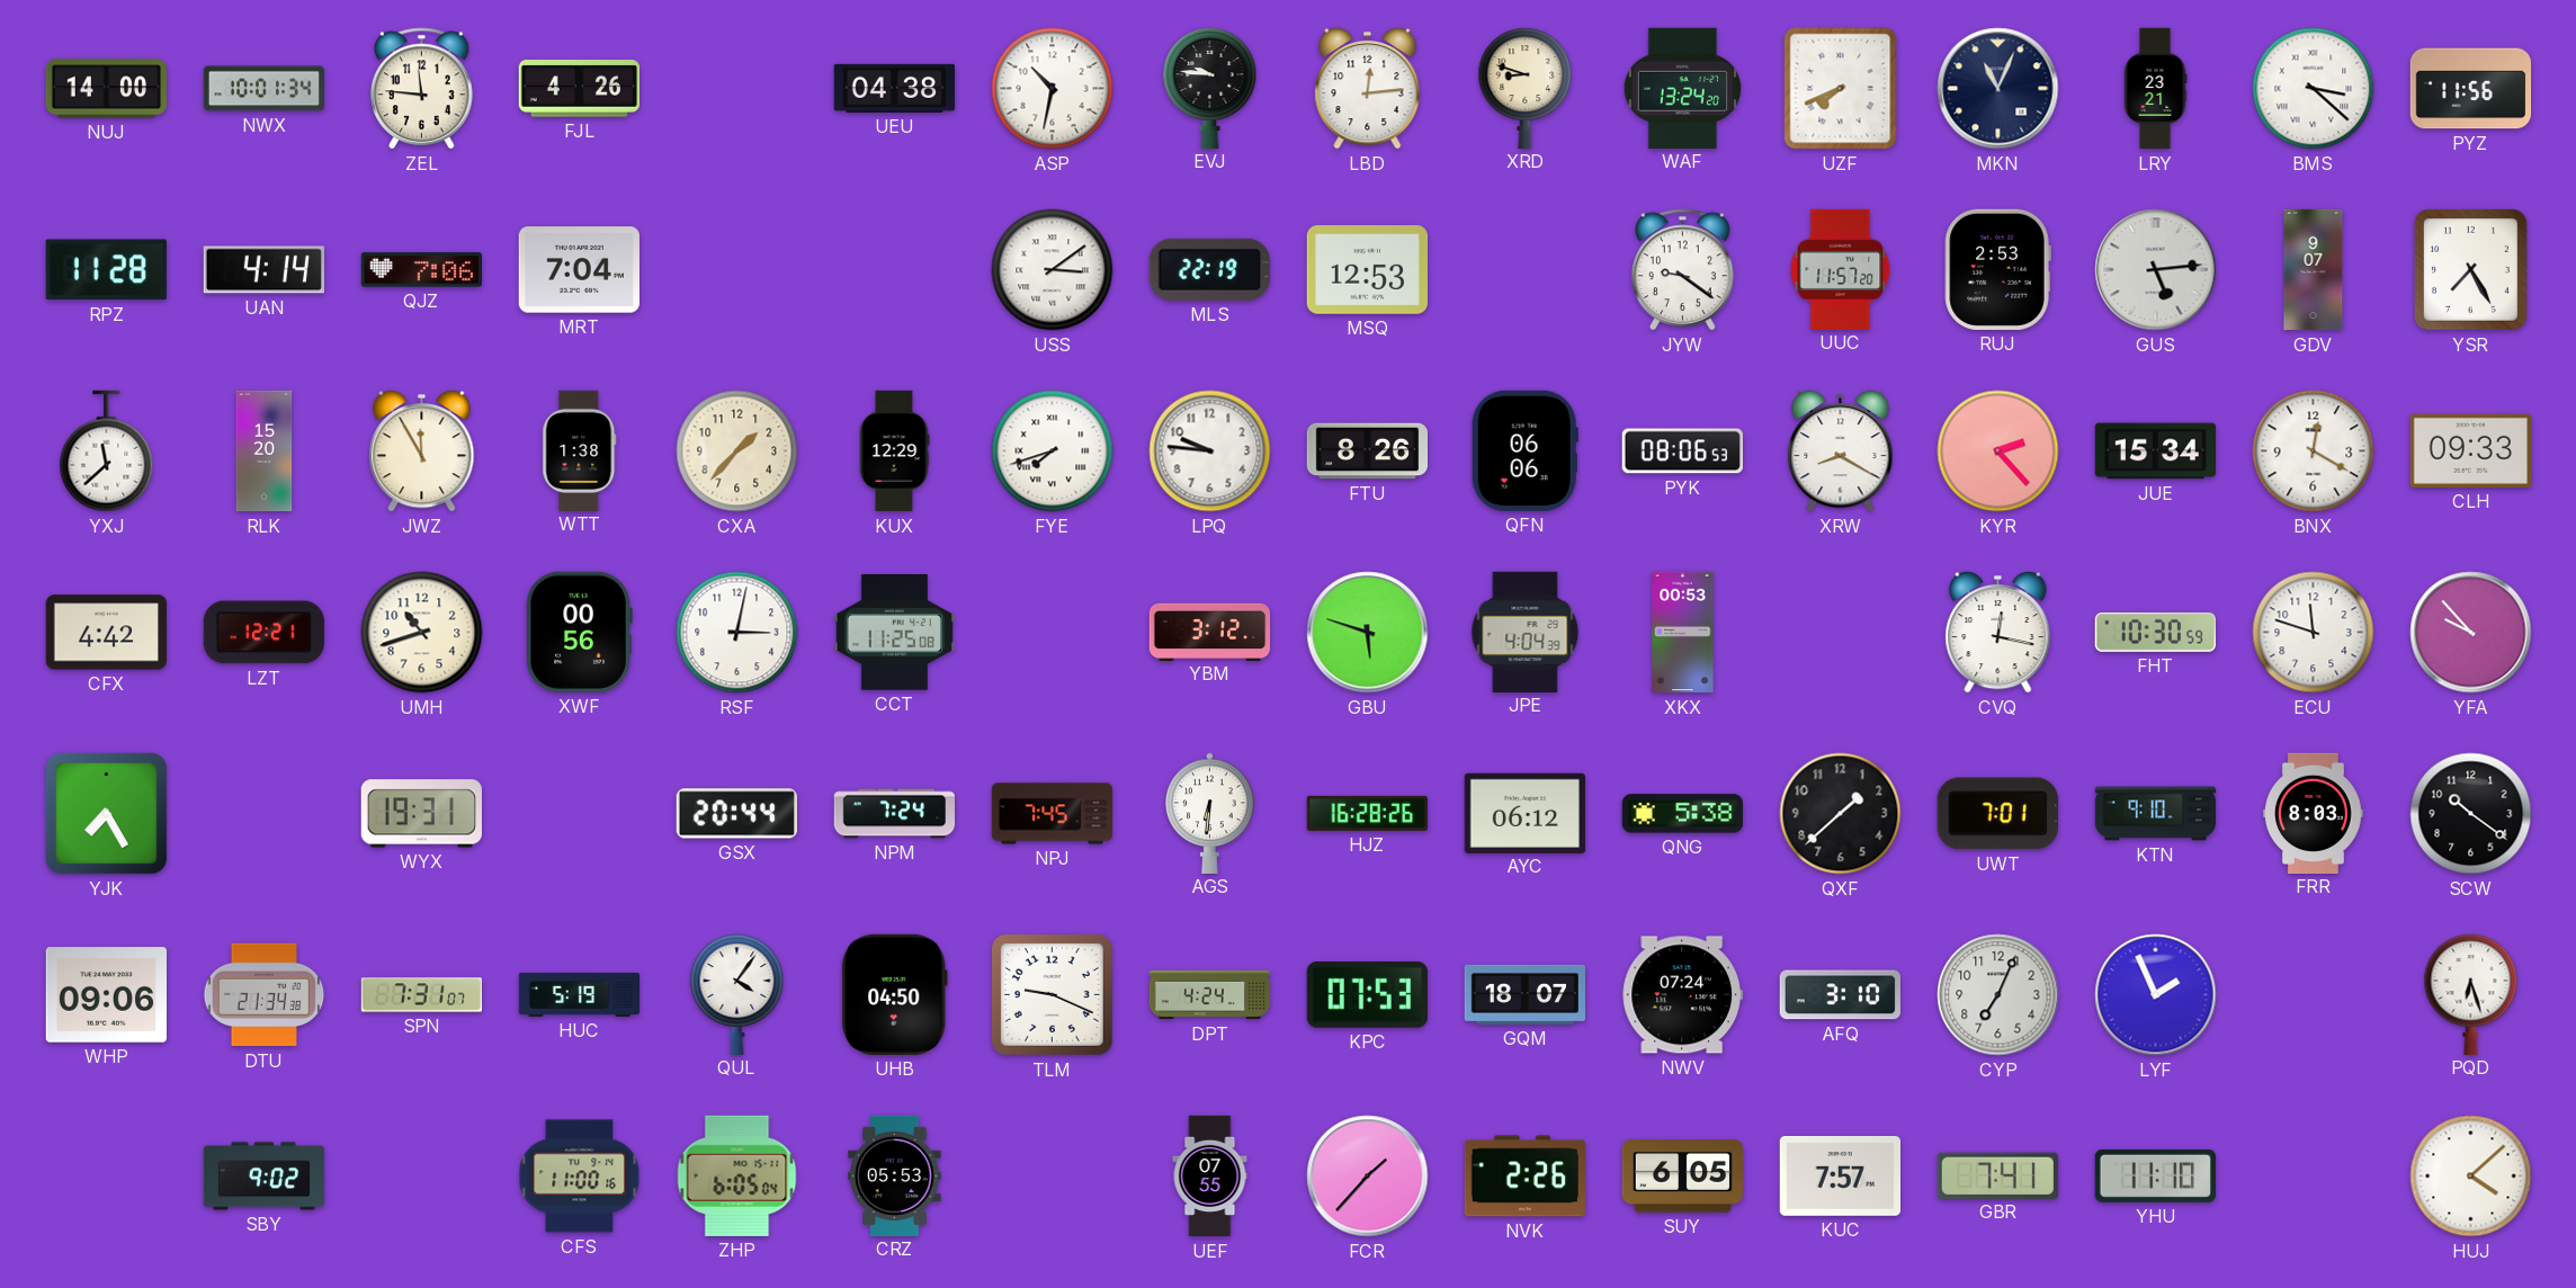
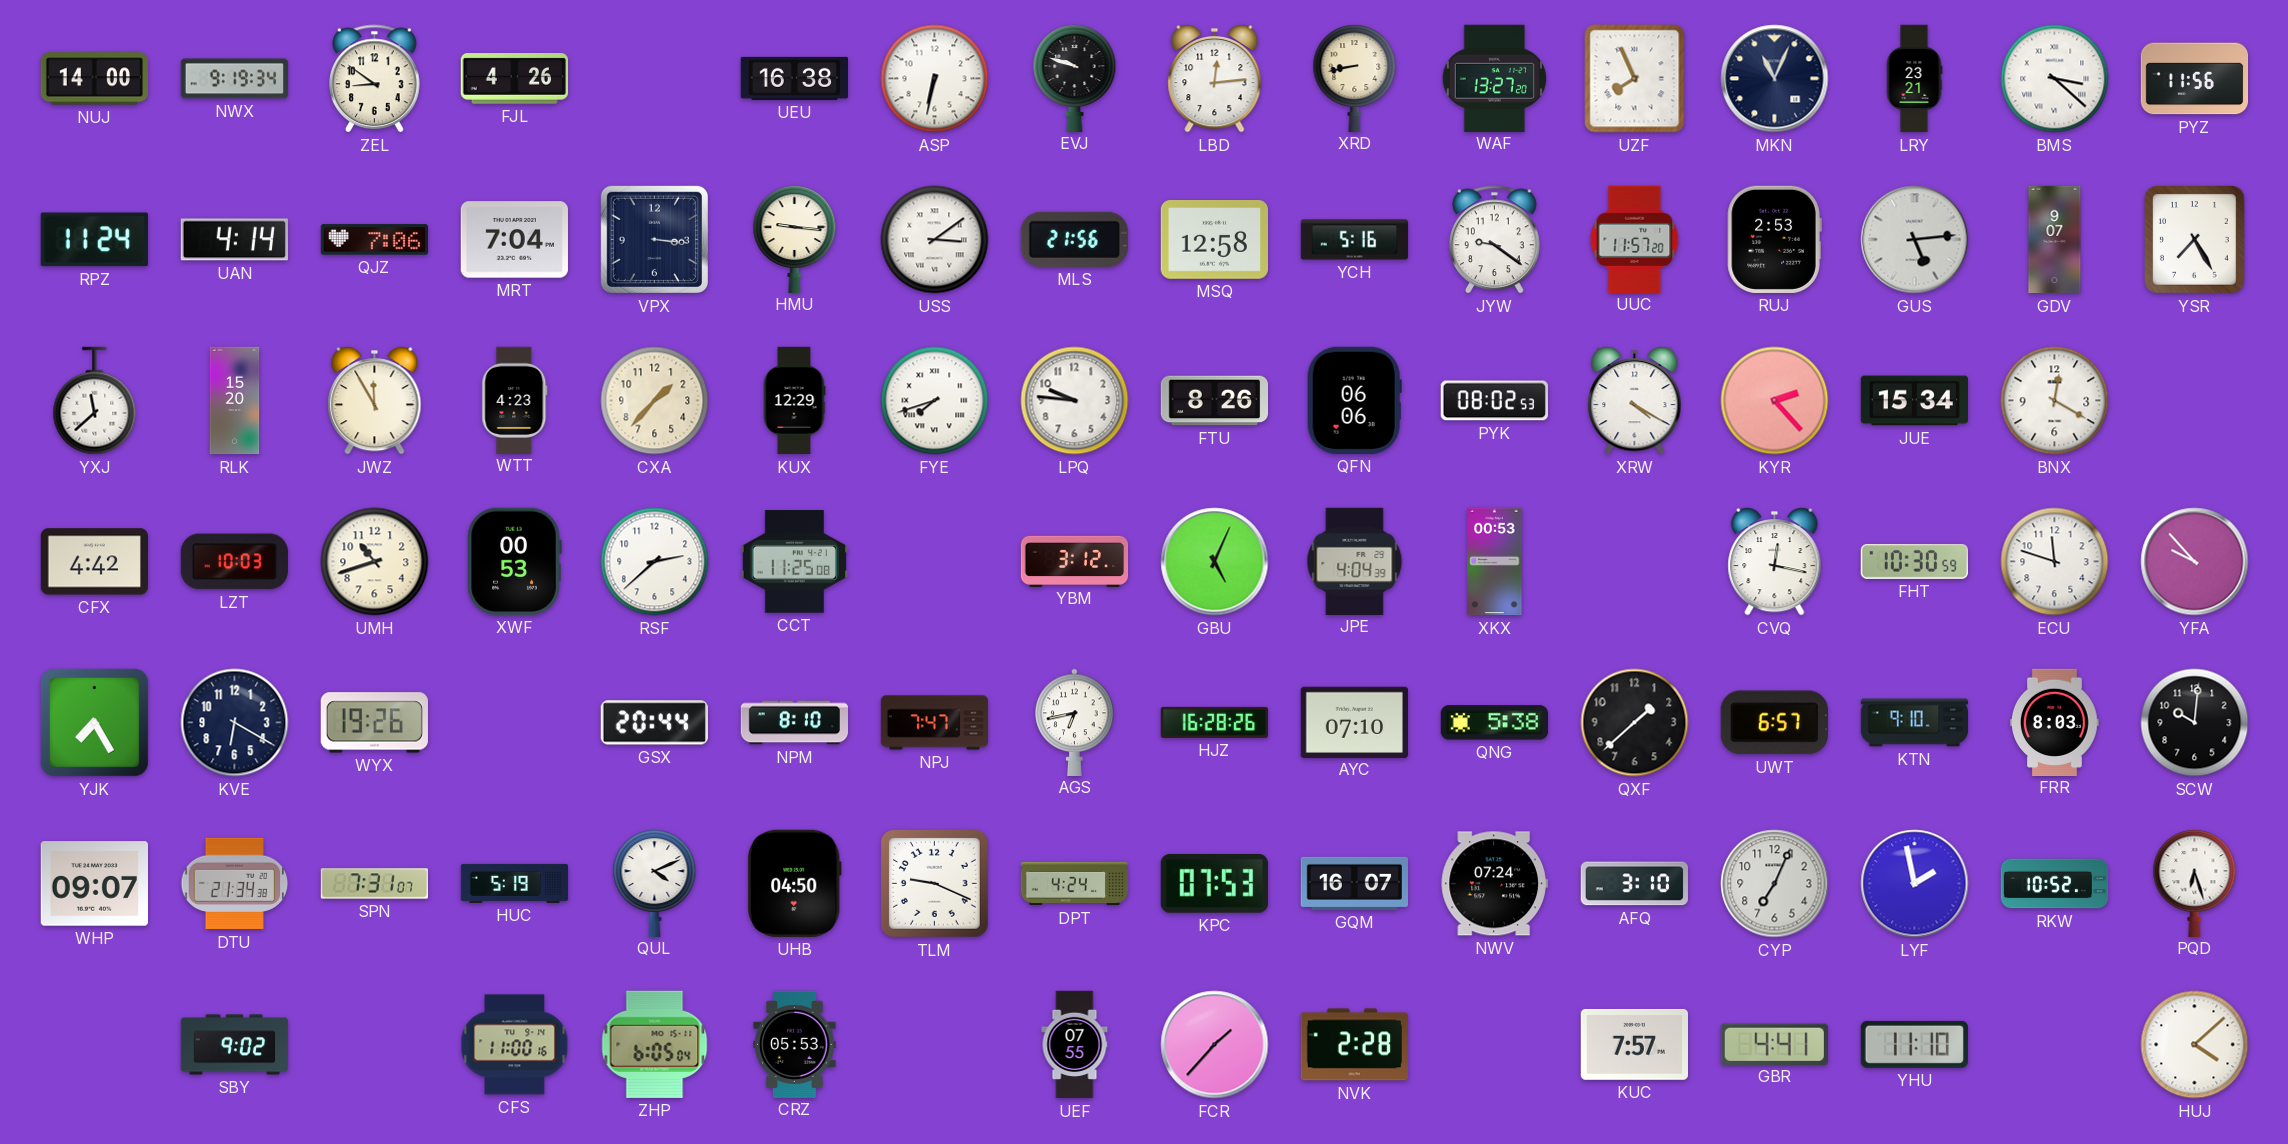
NWX: 10:01 -> 9:19 (235, 79)
ZEL: 11:46 -> 8:51 (375, 79)
UEU: 04:38 -> 16:38 (794, 78)
ASP: 10:32 -> 6:32 (935, 79)
EVJ: 9:46 -> 9:48 (1075, 78)
XRD: 8:48 -> 8:43 (1355, 78)
WAF: 13:24 -> 13:27 (1494, 78)
UZF: 7:41 -> 7:56 (1635, 79)
RPZ: 11:28 -> 11:24 (94, 240)
VPX: none -> 3:16 (654, 239)
HMU: none -> 9:16 (795, 239)
MLS: 22:19 -> 21:56 (1074, 239)
MSQ: 12:53 -> 12:58 (1214, 240)
YCH: none -> 5:16 (1355, 240)
WTT: 1:38 -> 4:23 (515, 400)
PYK: 08:06 -> 08:02 (1494, 401)
XRW: 8:20 -> 4:20 (1635, 400)
CLH: 09:33 -> none (2470, 450)
LZT: 12:21 -> 10:03 (234, 562)
XWF: 00:56 -> 00:53 (514, 561)
RSF: 3:02 -> 2:38 (655, 562)
GBU: 5:48 -> 5:04 (1215, 562)
KVE: none -> 6:20 (235, 723)
WYX: 19:31 -> 19:26 (374, 723)
NPM: 7:24 -> 8:10 (794, 723)
NPJ: 7:45 -> 7:47 (935, 723)
AGS: 6:31 -> 6:43 (1075, 722)
AYC: 06:12 -> 07:10 (1354, 722)
UWT: 7:01 -> 6:57 (1774, 723)
SCW: 10:21 -> 10:01 (2195, 723)
WHP: 09:06 -> 09:07 (94, 884)
QUL: 4:06 -> 4:11 (655, 883)
GQM: 18:07 -> 16:07 (1354, 883)
LYF: 1:56 -> 1:58 (1915, 884)
RKW: none -> 10:52 (2055, 884)
NVK: 2:26 -> 2:28 (1354, 1045)
SUY: 6:05 -> none (1682, 1177)
GBR: 7:41 -> 4:41 (1774, 1044)
